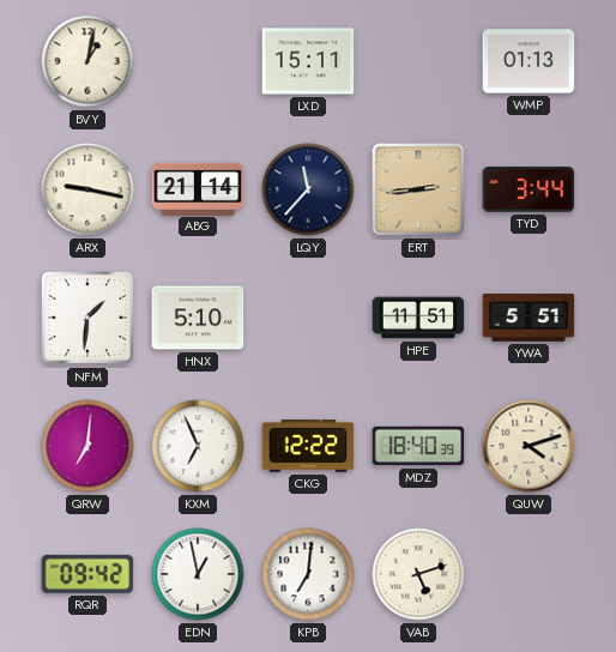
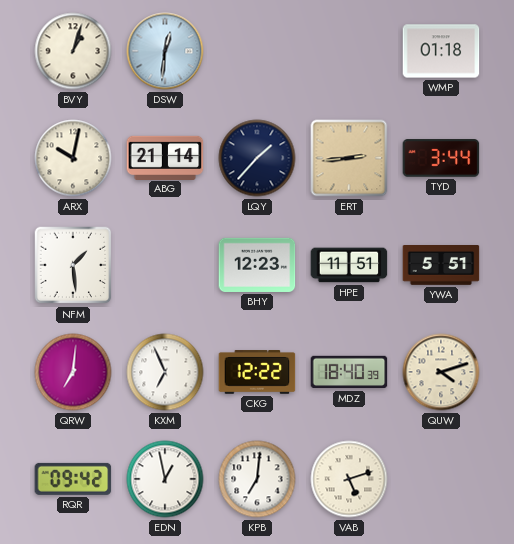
BVY: 1:02 -> 1:03 (73, 51)
DSW: none -> 12:31 (165, 51)
LXD: 15:11 -> none (308, 61)
WMP: 01:13 -> 01:18 (441, 51)
ARX: 9:17 -> 10:02 (73, 158)
LQY: 11:37 -> 1:37 (257, 158)
NFM: 1:31 -> 1:29 (73, 265)
HNX: 5:10 -> none (198, 318)
BHY: none -> 12:23 (257, 265)
